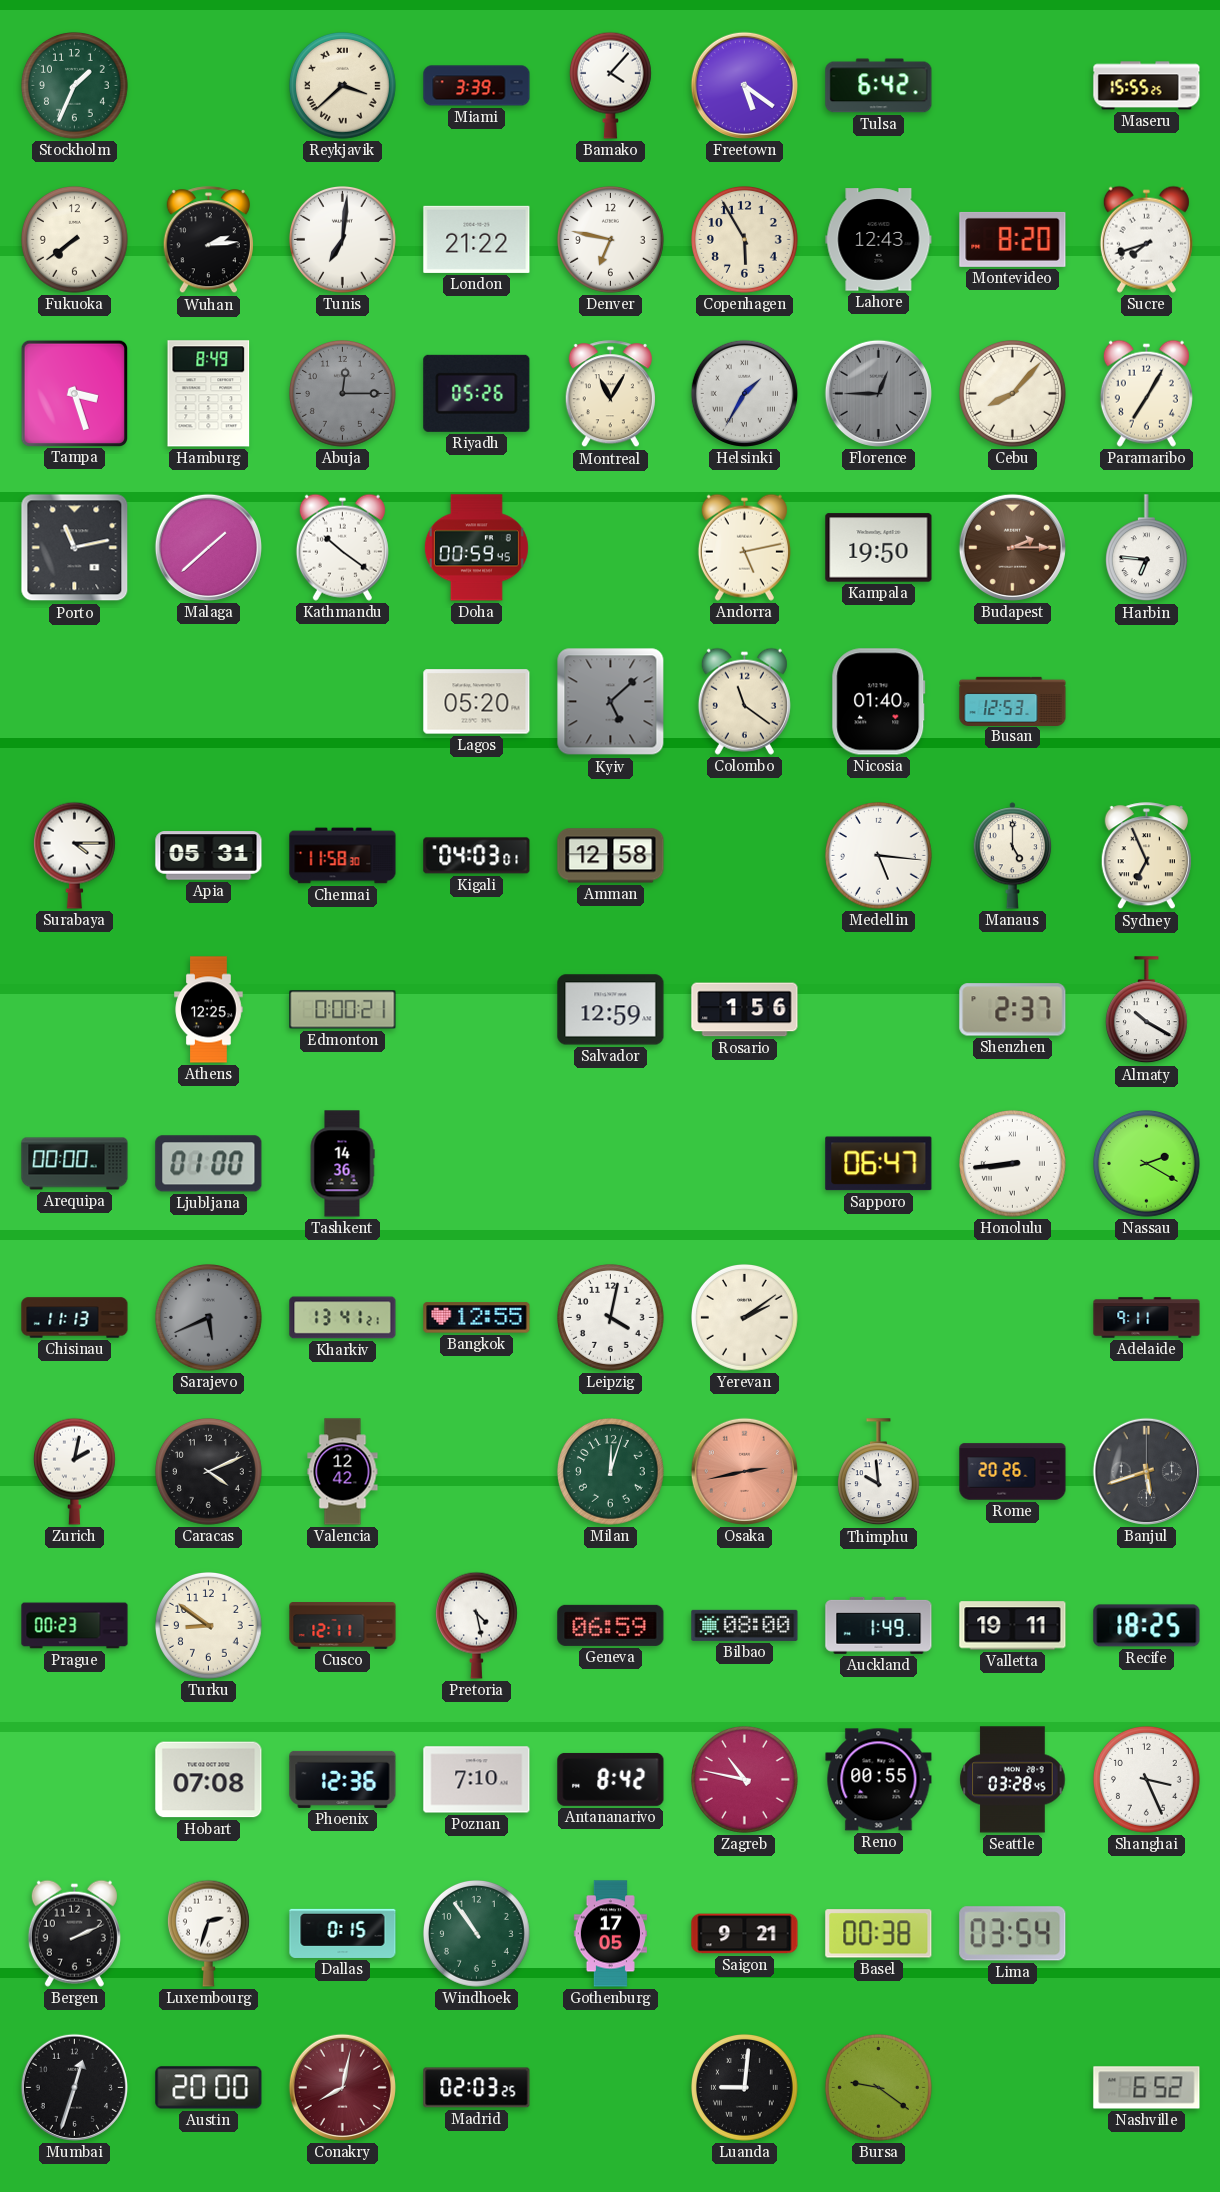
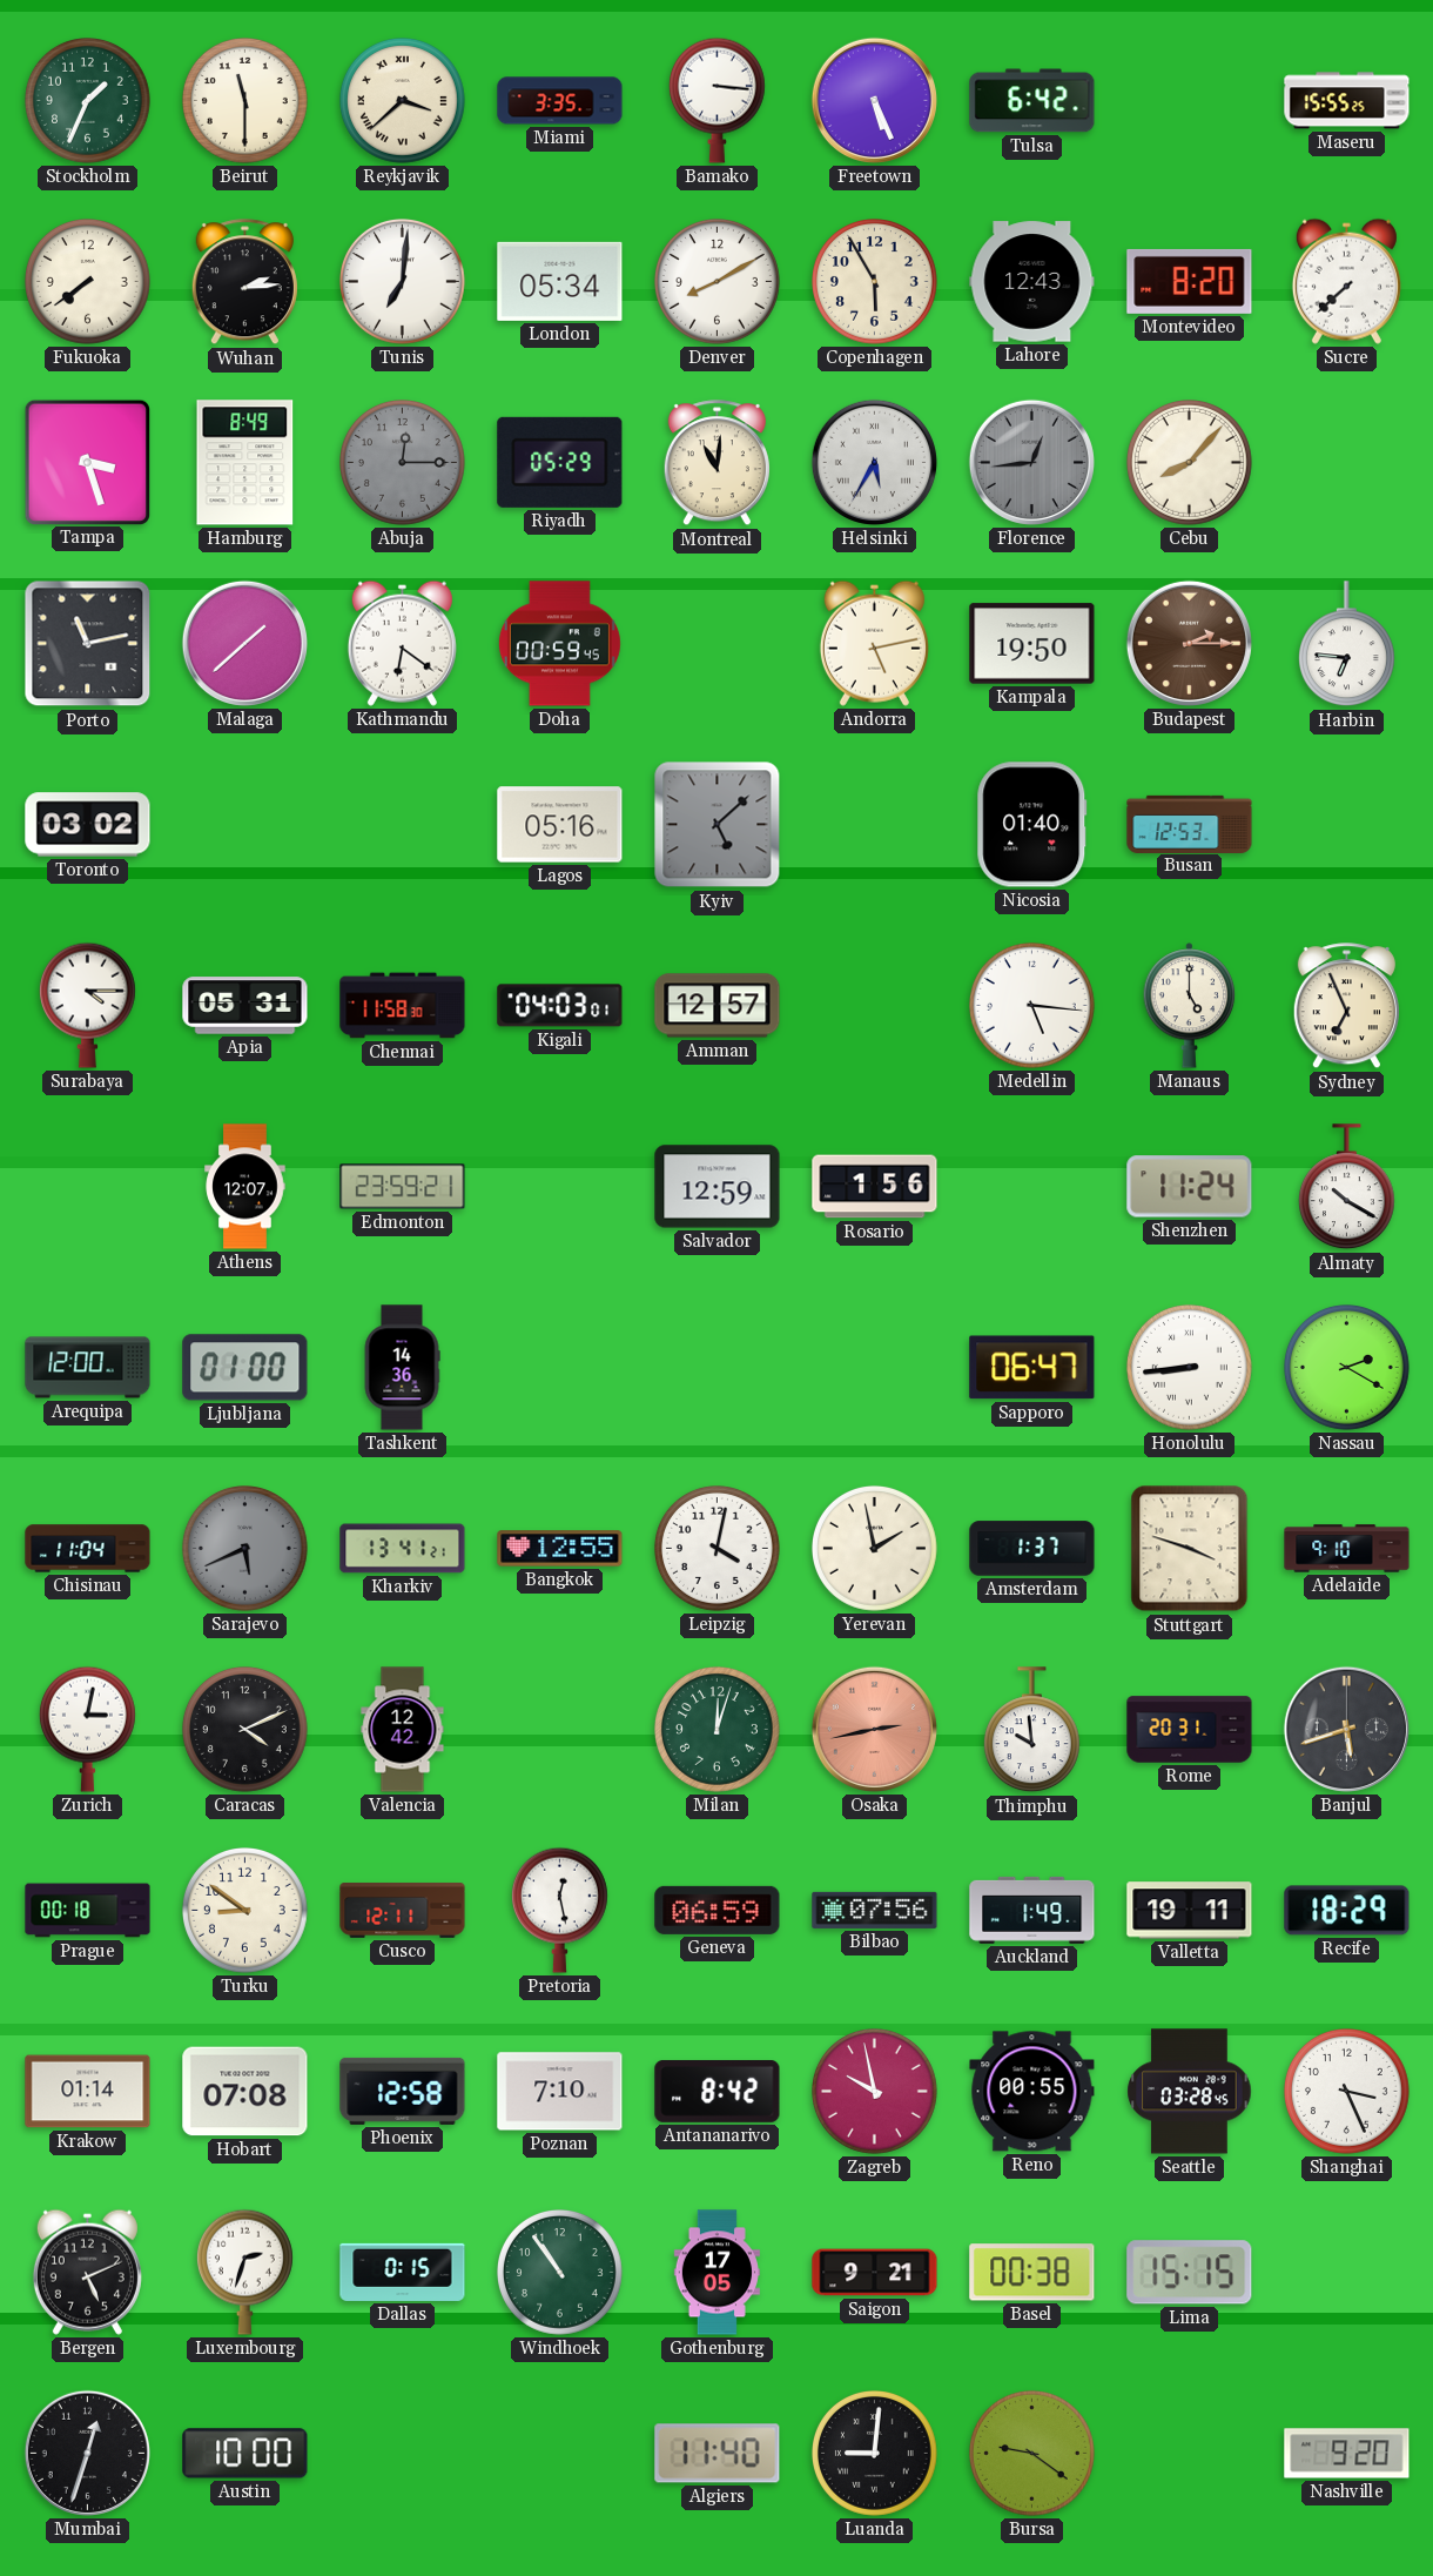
Beirut: none -> 11:30 (245, 101)
Miami: 3:39 -> 3:35 (560, 101)
Bamako: 4:07 -> 3:16 (716, 100)
Freetown: 5:21 -> 5:26 (874, 100)
London: 21:22 -> 05:34 (560, 281)
Denver: 6:47 -> 8:10 (718, 282)
Sucre: 7:42 -> 7:38 (1346, 281)
Riyadh: 05:26 -> 05:29 (560, 462)
Montreal: 11:05 -> 11:01 (716, 463)
Helsinki: 1:35 -> 5:35 (874, 462)
Florence: 12:45 -> 12:44 (1031, 462)
Paramaribo: 7:05 -> none (1146, 393)
Kathmandu: 10:21 -> 6:21 (402, 643)
Toronto: none -> 03:02 (88, 825)
Lagos: 05:20 -> 05:16 (560, 825)
Colombo: 11:21 -> none (744, 701)
Amman: 12:58 -> 12:57 (718, 1006)
Athens: 12:25 -> 12:07 (245, 1187)
Edmonton: 0:00 -> 23:59 (403, 1187)
Shenzhen: 2:37 -> 11:24 (1190, 1187)
Arequipa: 00:00 -> 12:00 (88, 1368)
Chisinau: 11:13 -> 11:04 (88, 1549)
Yerevan: 2:09 -> 1:58 (875, 1549)
Amsterdam: none -> 1:37 (1032, 1549)
Stuttgart: none -> 3:48 (1190, 1549)
Adelaide: 9:11 -> 9:10 (1347, 1549)
Zurich: 2:02 -> 3:02 (87, 1729)
Rome: 20:26 -> 20:31 (1190, 1730)
Prague: 00:23 -> 00:18 (88, 1911)
Pretoria: 4:28 -> 12:28 (559, 1910)
Bilbao: 08:00 -> 07:56 (875, 1910)
Recife: 18:25 -> 18:29 (1347, 1911)
Krakow: none -> 01:14 (88, 2092)
Phoenix: 12:36 -> 12:58 (403, 2091)
Zagreb: 10:47 -> 9:58 (875, 2092)
Bergen: 2:11 -> 5:11 (87, 2272)
Lima: 03:54 -> 15:15 (1190, 2273)
Austin: 20:00 -> 10:00 (245, 2454)
Conakry: 8:02 -> none (342, 2087)
Madrid: 02:03 -> none (477, 2088)
Algiers: none -> 11:40 (718, 2454)
Nashville: 6:52 -> 9:20 (1347, 2454)
